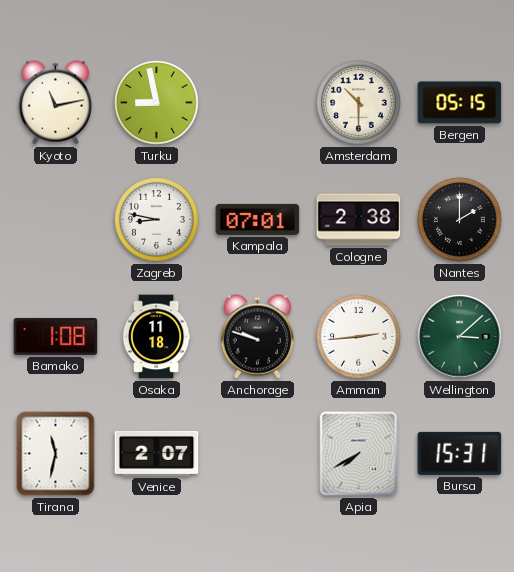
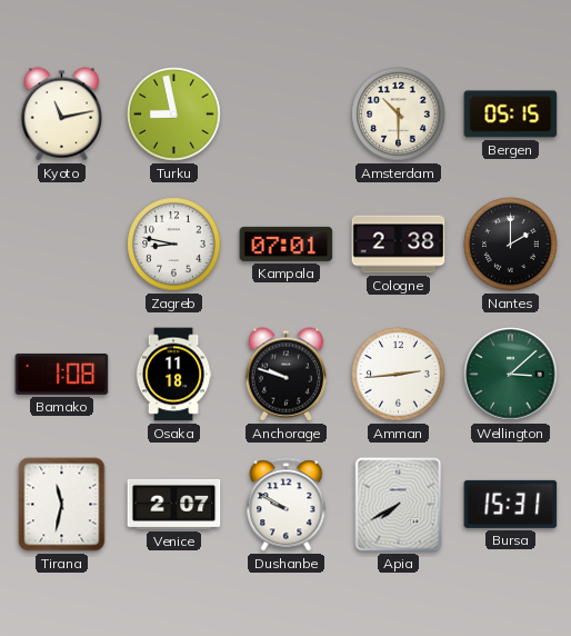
Dushanbe: none -> 9:50 (287, 505)
